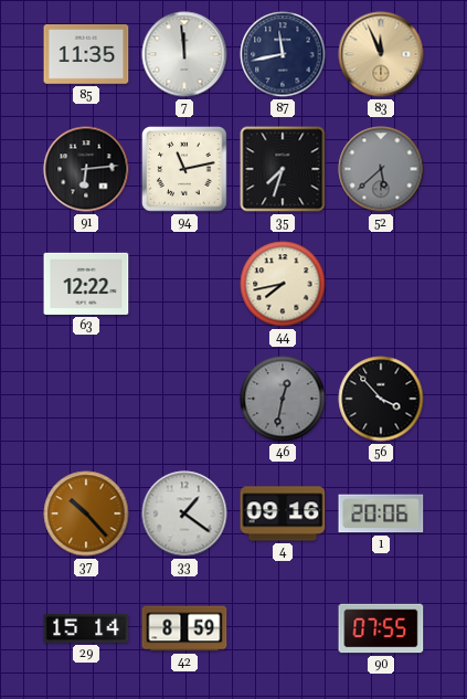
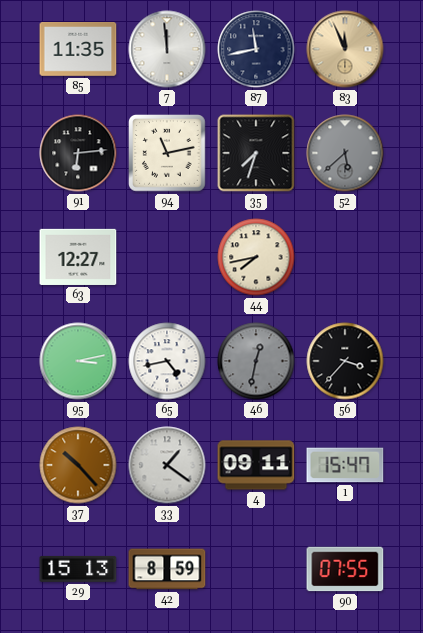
63: 12:22 -> 12:27 (78, 257)
95: none -> 3:13 (78, 361)
65: none -> 4:43 (167, 361)
56: 3:53 -> 3:37 (345, 361)
4: 09:16 -> 09:11 (256, 465)
1: 20:06 -> 15:47 (345, 465)
29: 15:14 -> 15:13 (78, 569)
